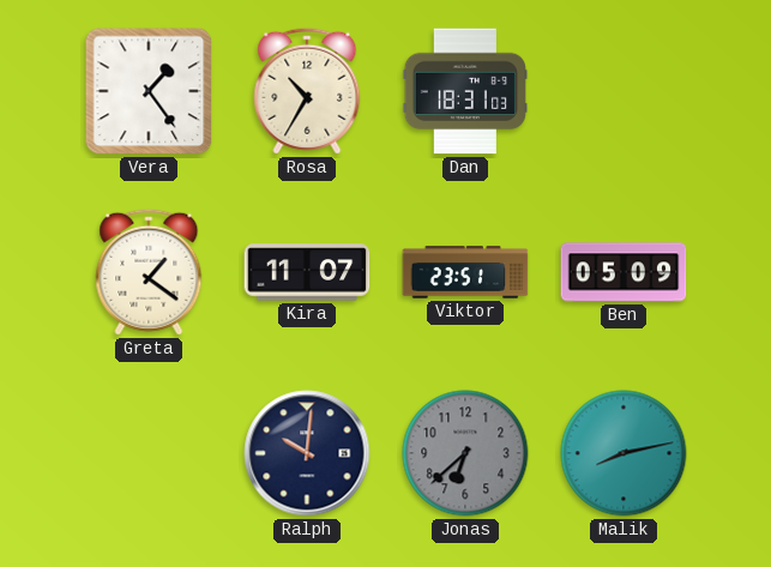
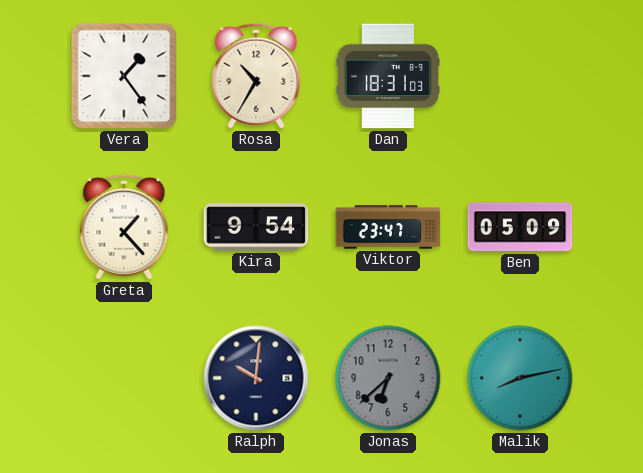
Greta: 1:21 -> 1:23 (124, 227)
Kira: 11:07 -> 9:54 (256, 227)
Viktor: 23:51 -> 23:47 (388, 227)
